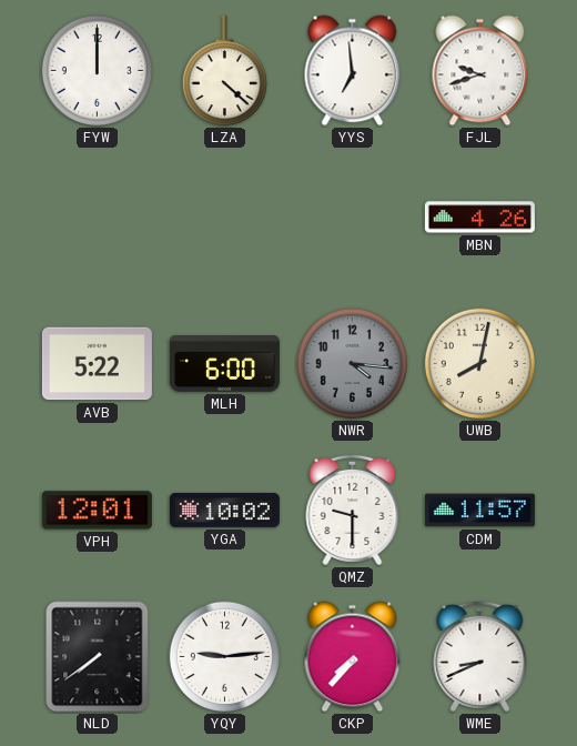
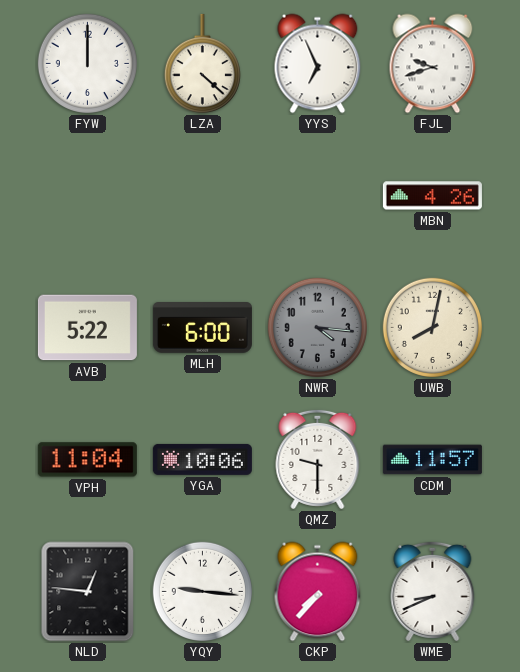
YYS: 6:59 -> 6:56 (318, 64)
VPH: 12:01 -> 11:04 (87, 460)
YGA: 10:02 -> 10:06 (202, 459)
NLD: 7:39 -> 12:46 (88, 592)
YQY: 9:14 -> 9:16 (202, 591)
